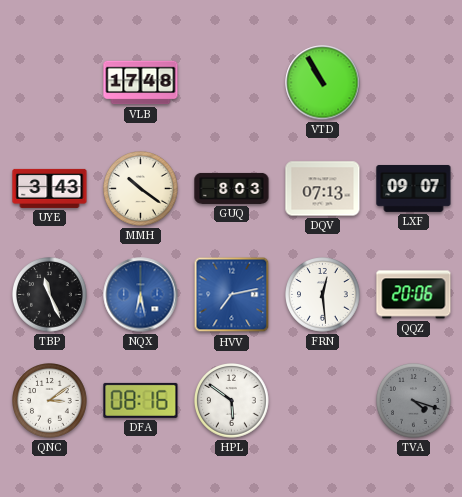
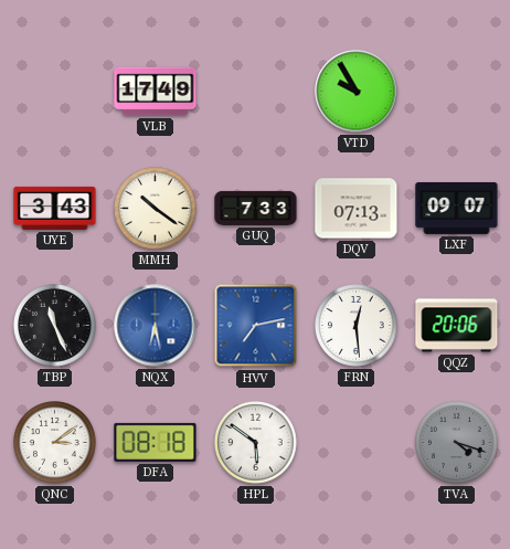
VLB: 17:48 -> 17:49 (156, 92)
VTD: 10:55 -> 9:55 (357, 92)
GUQ: 8:03 -> 7:33 (256, 208)
DFA: 08:16 -> 08:18 (156, 442)
